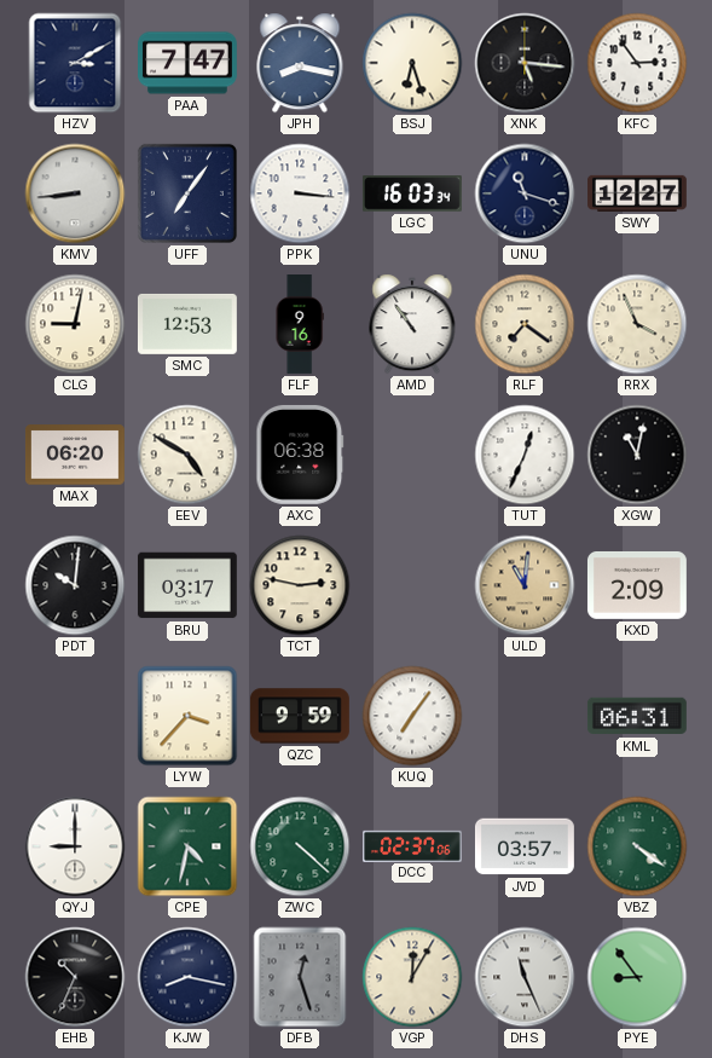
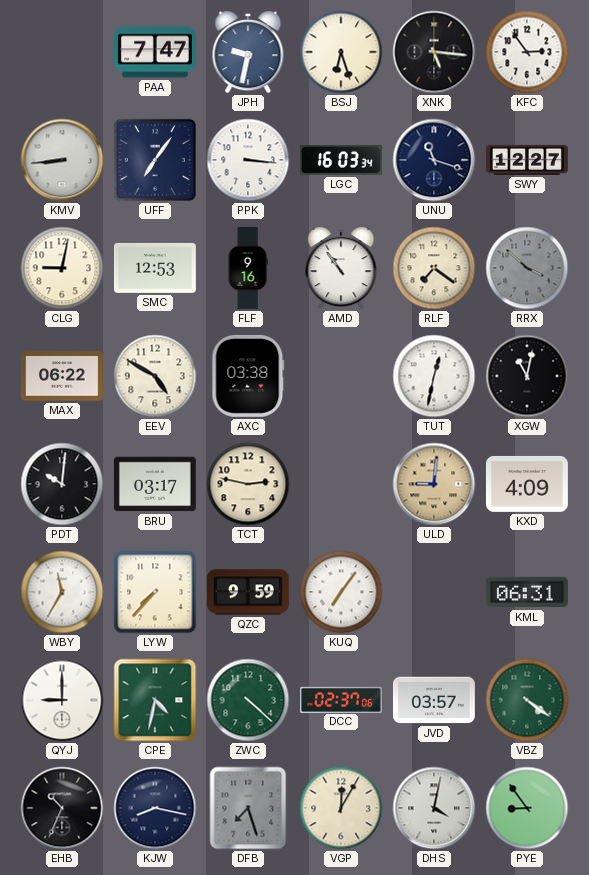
HZV: 3:10 -> none (75, 63)
JPH: 8:17 -> 9:32 (248, 52)
RRX: 3:56 -> 3:52 (527, 268)
RRX dial: cream -> grey (527, 268)
MAX: 06:20 -> 06:22 (62, 376)
AXC: 06:38 -> 03:38 (248, 376)
TUT: 12:34 -> 12:32 (434, 376)
ULD: 11:01 -> 9:01 (434, 484)
KXD: 2:09 -> 4:09 (527, 484)
WBY: none -> 11:35 (62, 592)
LYW: 3:37 -> 7:37 (155, 592)
DFB: 12:27 -> 7:27 (248, 808)
DHS: 11:26 -> 4:02 (434, 808)
